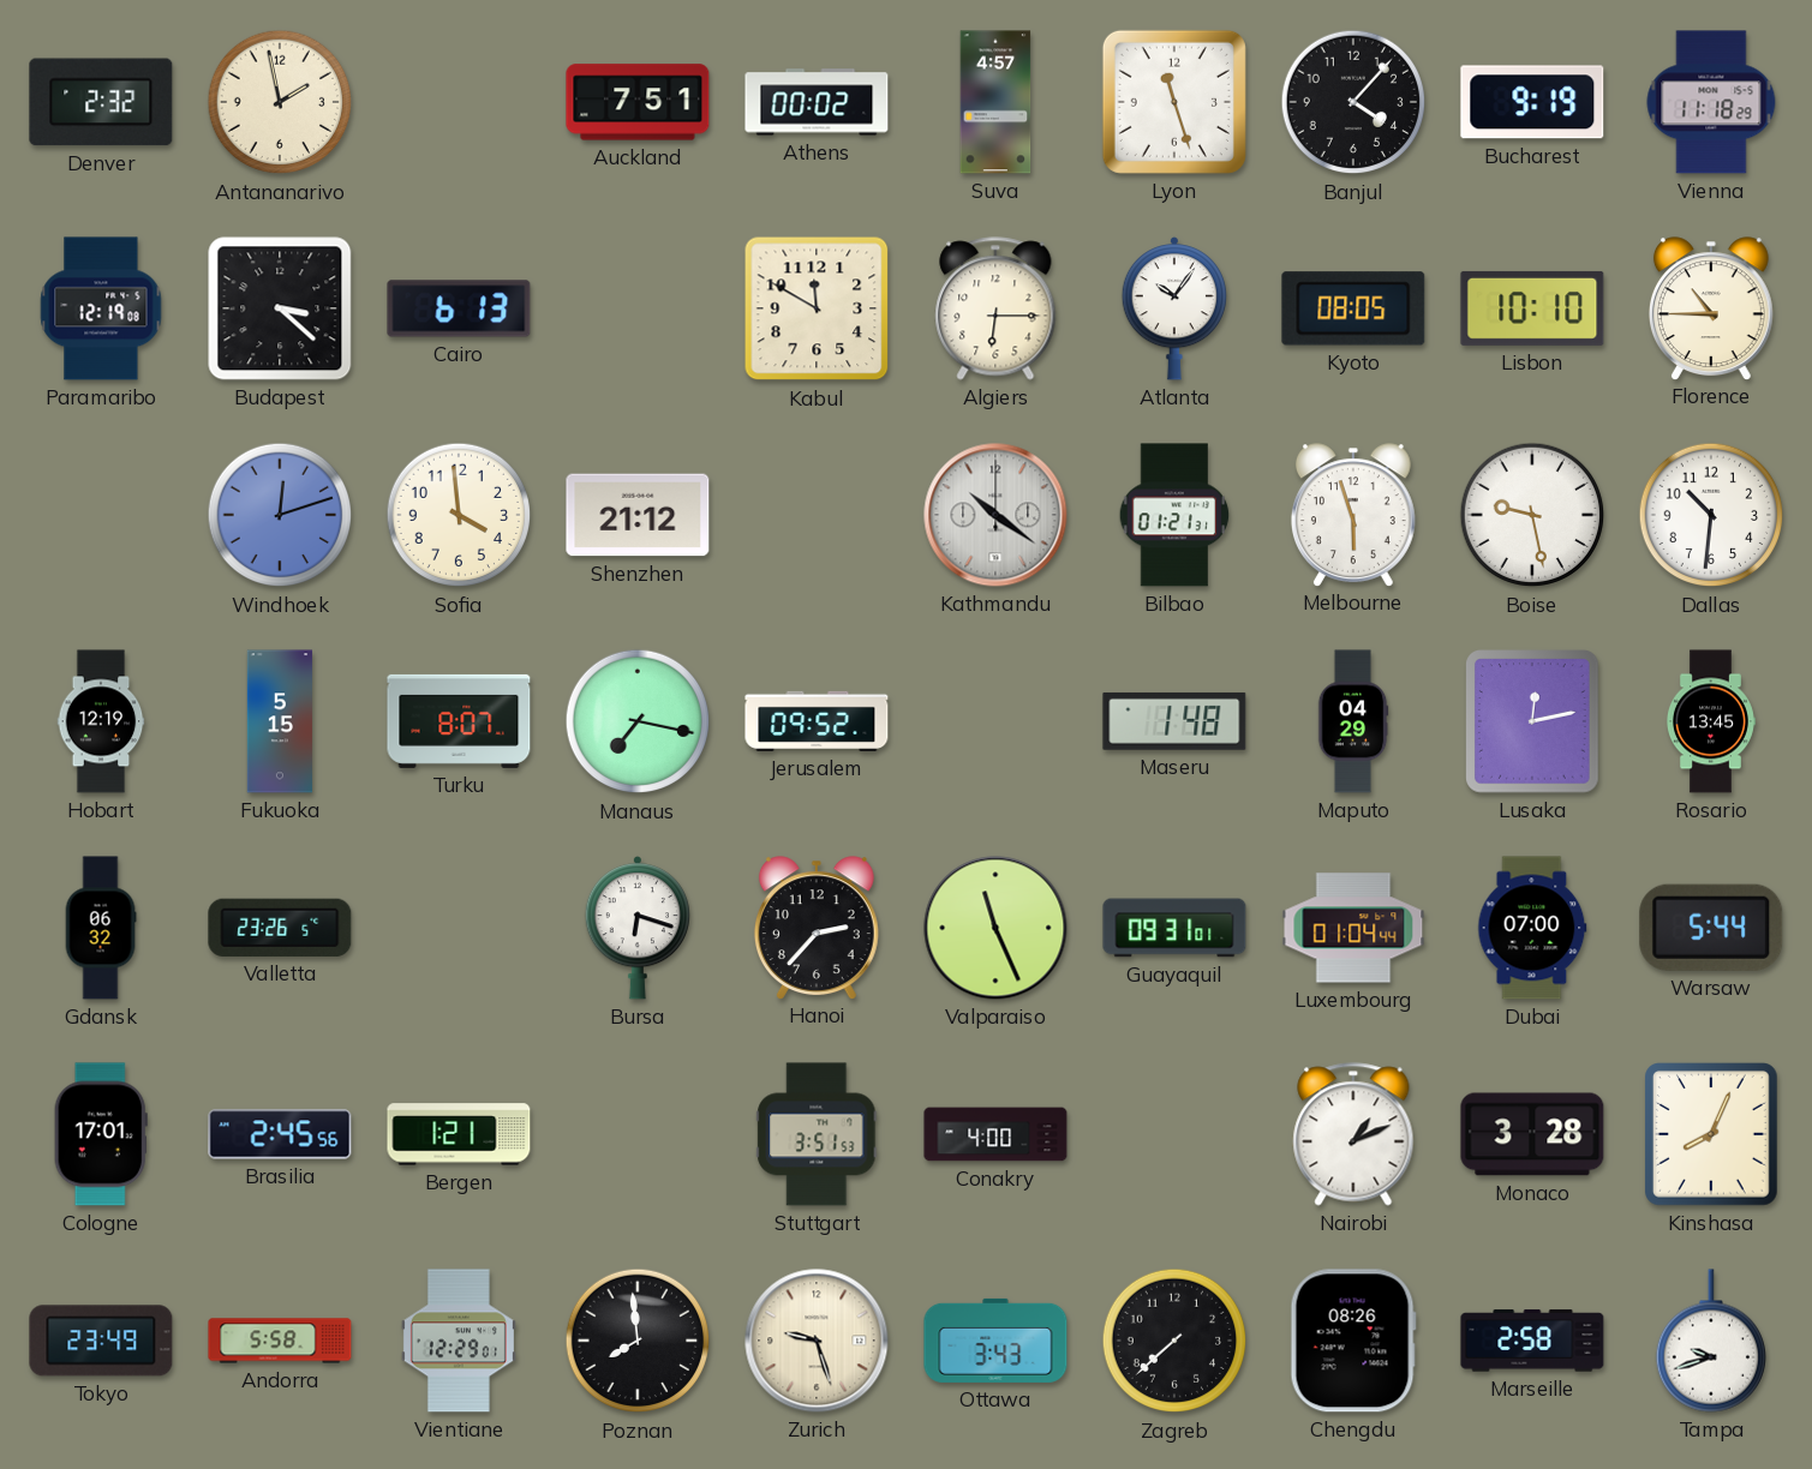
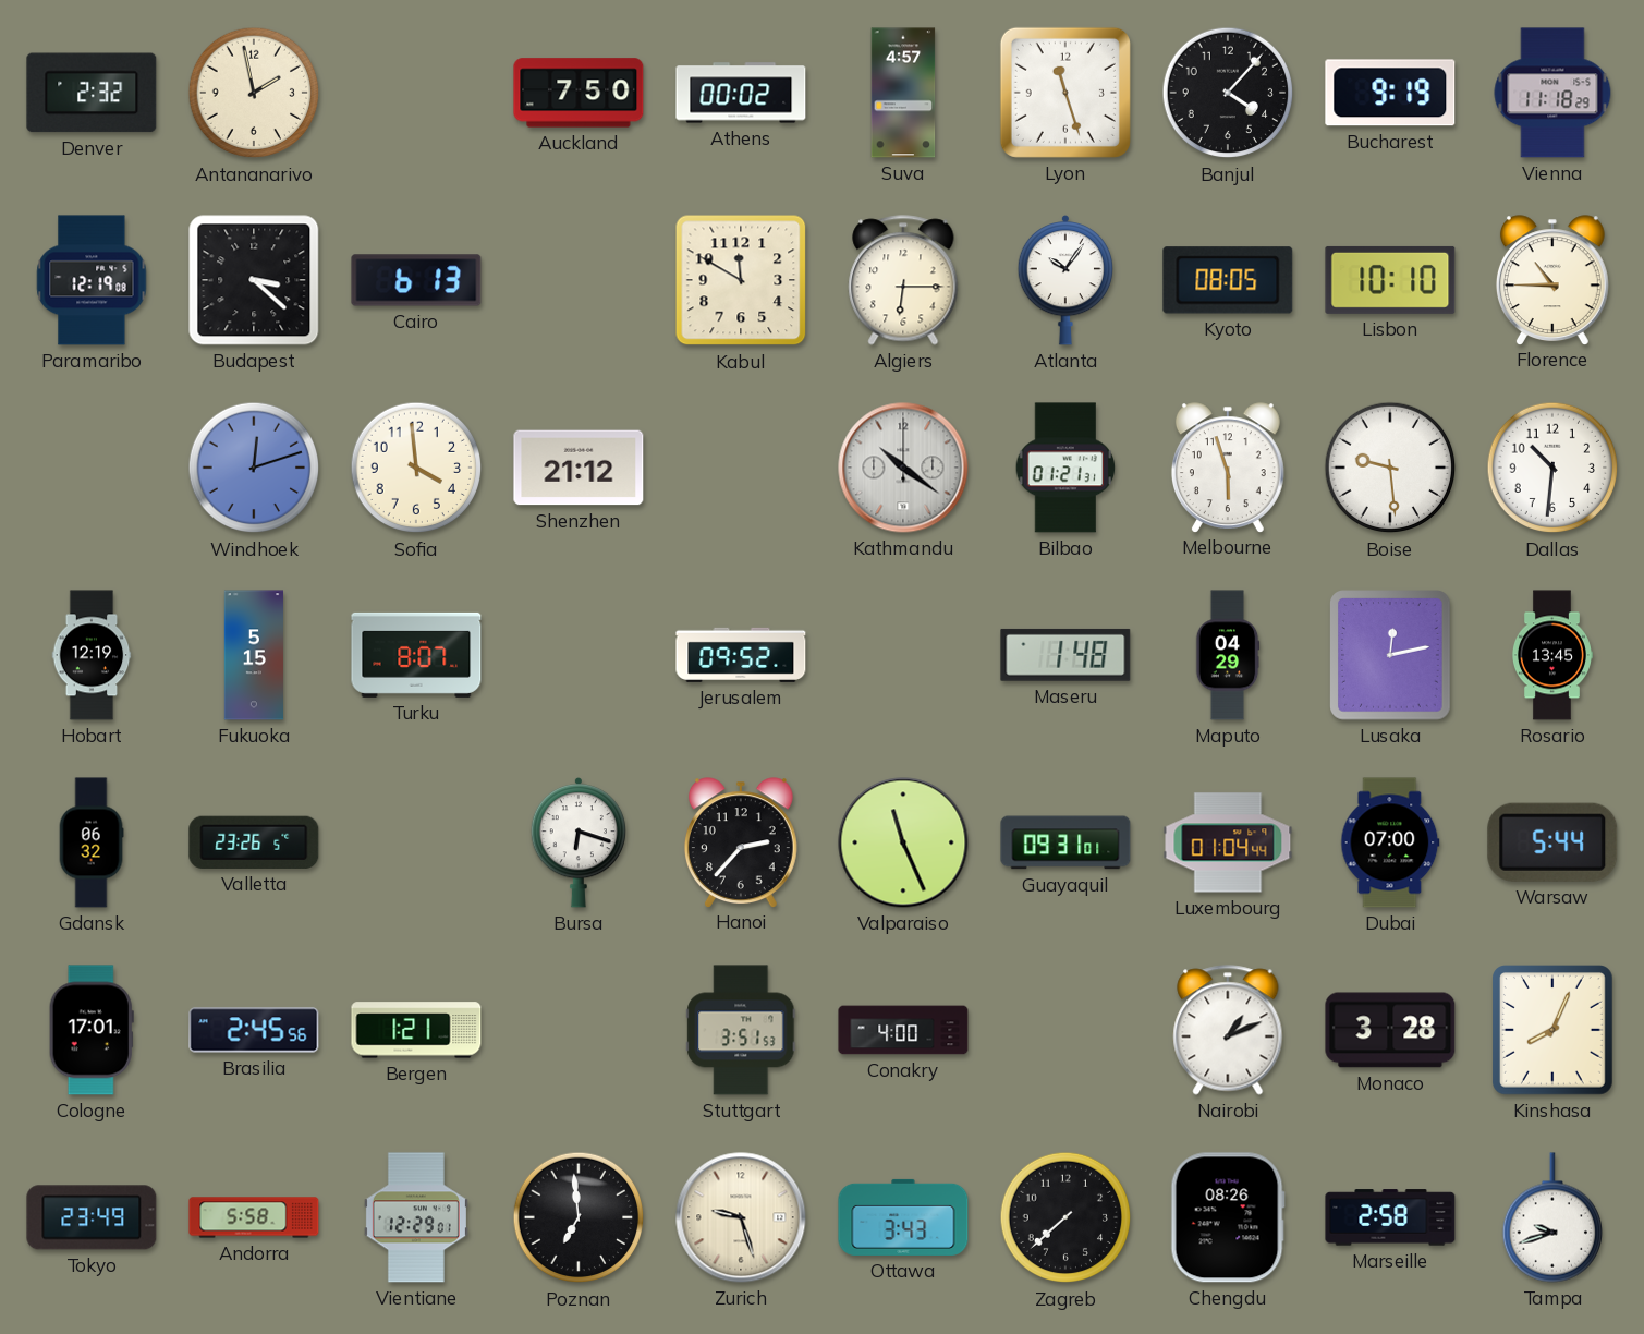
Auckland: 7:51 -> 7:50 (579, 93)
Boise: 9:28 -> 9:29 (1390, 468)
Manaus: 7:17 -> none (638, 721)
Poznan: 7:59 -> 6:59 (579, 1217)
